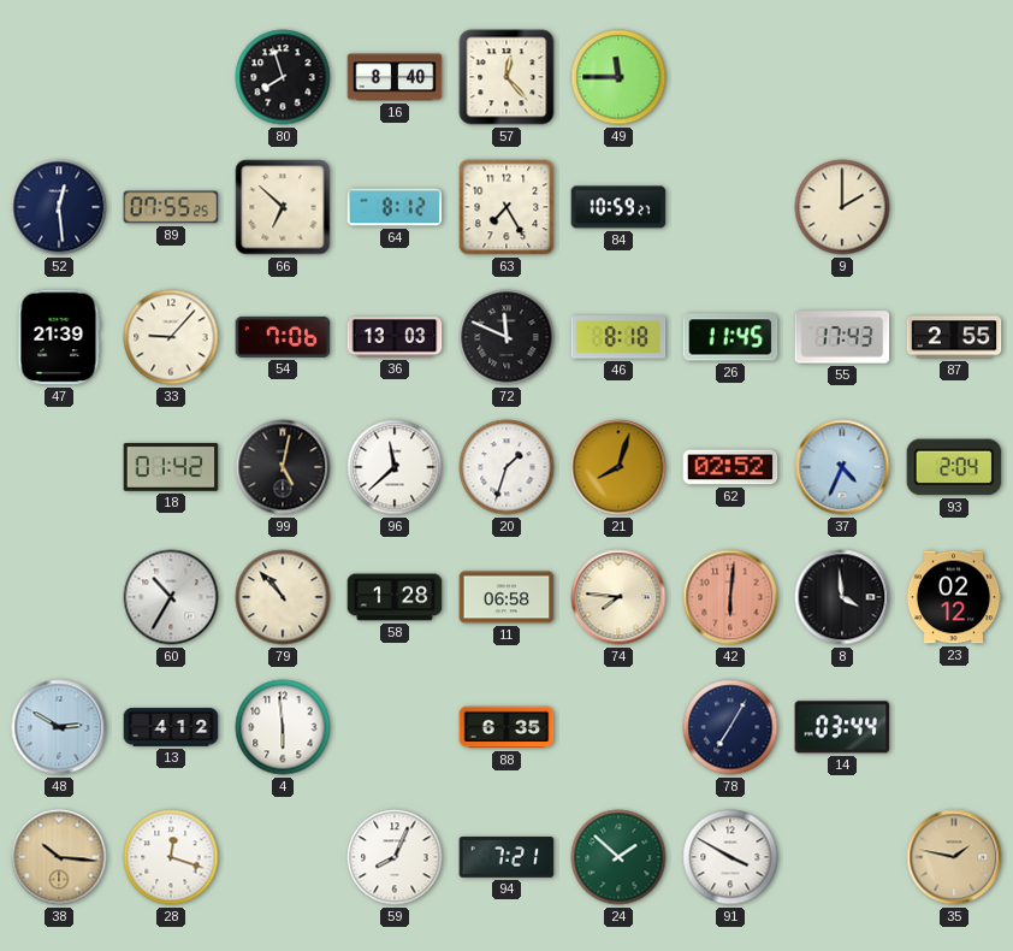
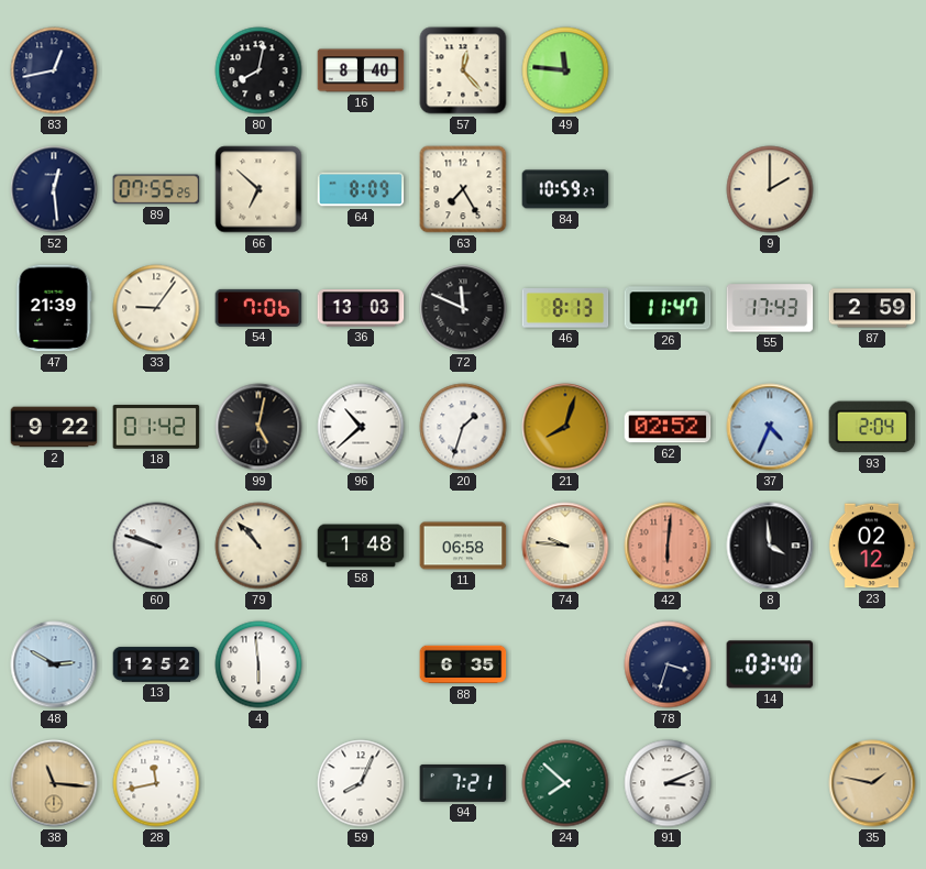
83: none -> 12:43 (54, 70)
80: 7:57 -> 8:02 (258, 70)
49: 11:45 -> 11:46 (565, 70)
64: 8:12 -> 8:09 (361, 189)
33: 9:07 -> 9:06 (156, 308)
46: 8:18 -> 8:13 (565, 309)
26: 11:45 -> 11:47 (668, 308)
87: 2:55 -> 2:59 (872, 308)
2: none -> 9:22 (54, 427)
96: 11:38 -> 10:38 (361, 427)
60: 10:35 -> 9:48 (156, 546)
58: 1:28 -> 1:48 (361, 546)
74: 7:46 -> 9:46 (565, 546)
13: 4:12 -> 12:52 (156, 664)
78: 7:05 -> 3:33 (668, 664)
14: 03:44 -> 03:40 (770, 664)
38: 10:16 -> 11:16 (54, 783)
28: 12:18 -> 11:43 (156, 783)
24: 1:52 -> 7:52 (565, 783)
91: 3:50 -> 3:11 (668, 783)
